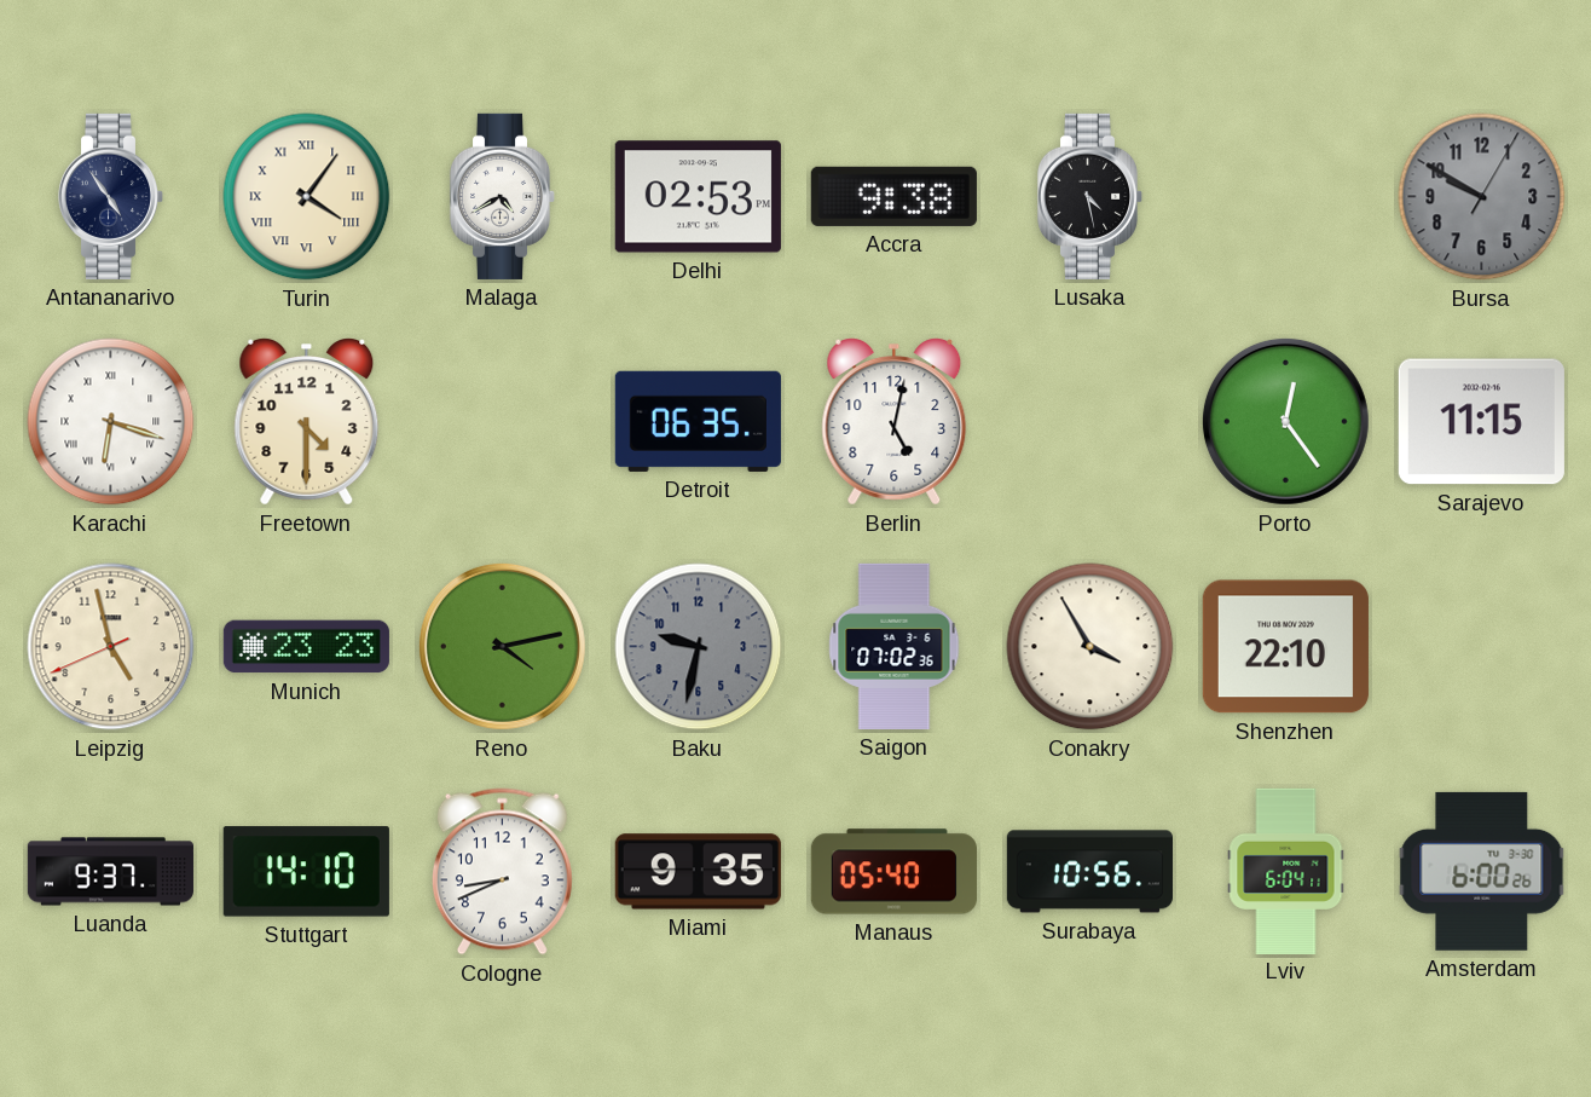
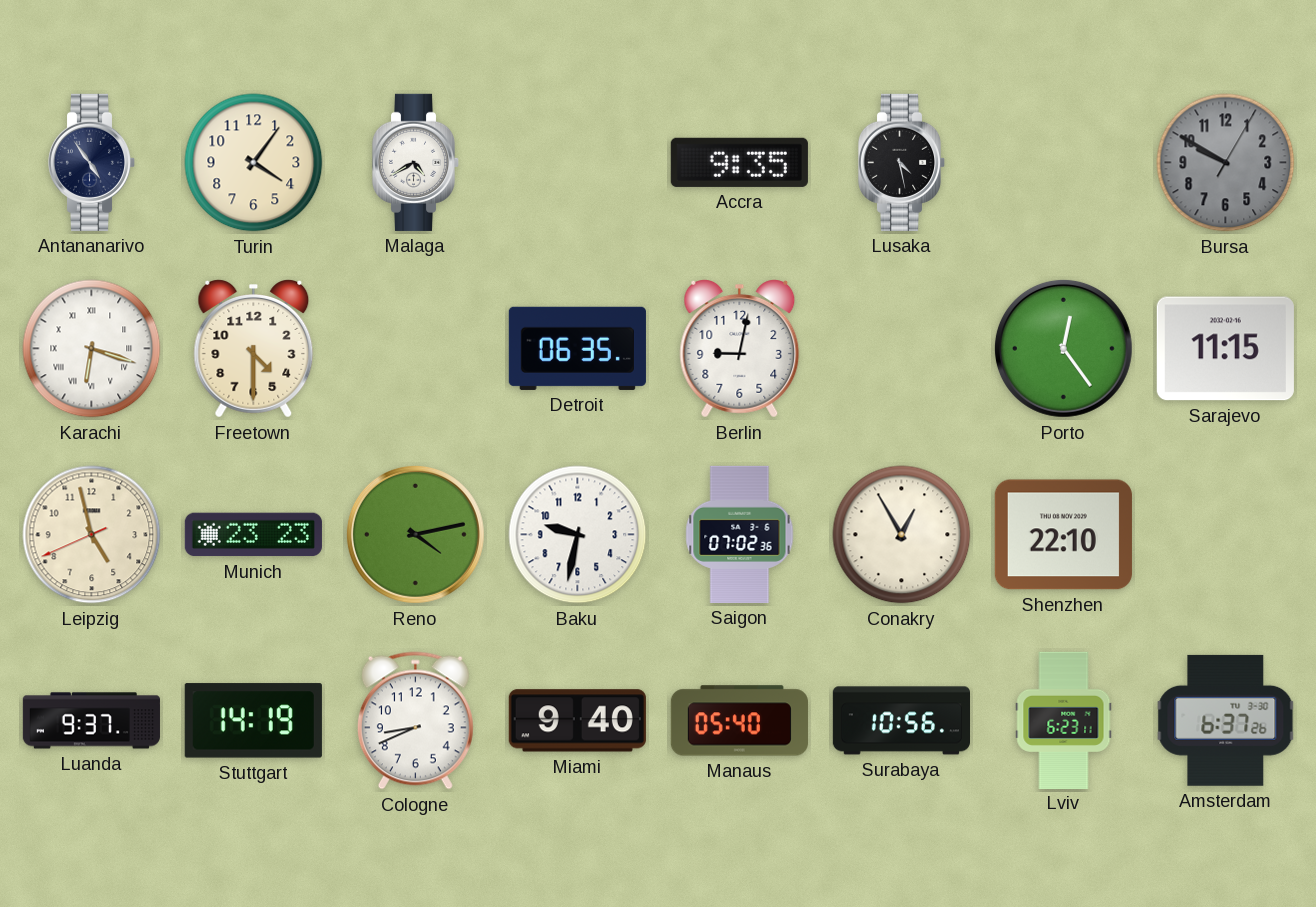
Turin numerals: Roman -> Arabic (254, 163)
Delhi: 02:53 -> none (698, 197)
Accra: 9:38 -> 9:35 (739, 162)
Berlin: 5:02 -> 9:02 (740, 349)
Baku dial: grey -> white (578, 535)
Conakry: 3:55 -> 12:55 (902, 535)
Stuttgart: 14:10 -> 14:19 (253, 721)
Miami: 9:35 -> 9:40 (577, 721)
Lviv: 6:04 -> 6:23 (1064, 720)
Amsterdam: 6:00 -> 6:37 (1226, 720)
